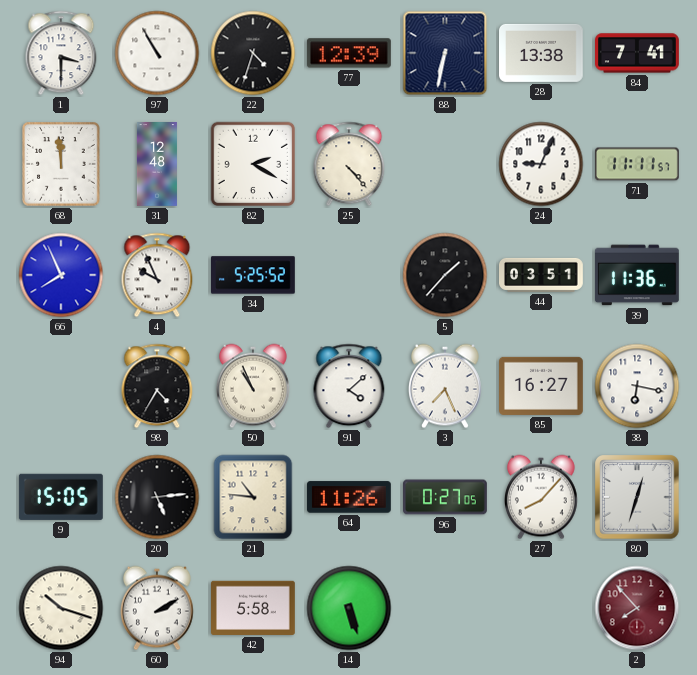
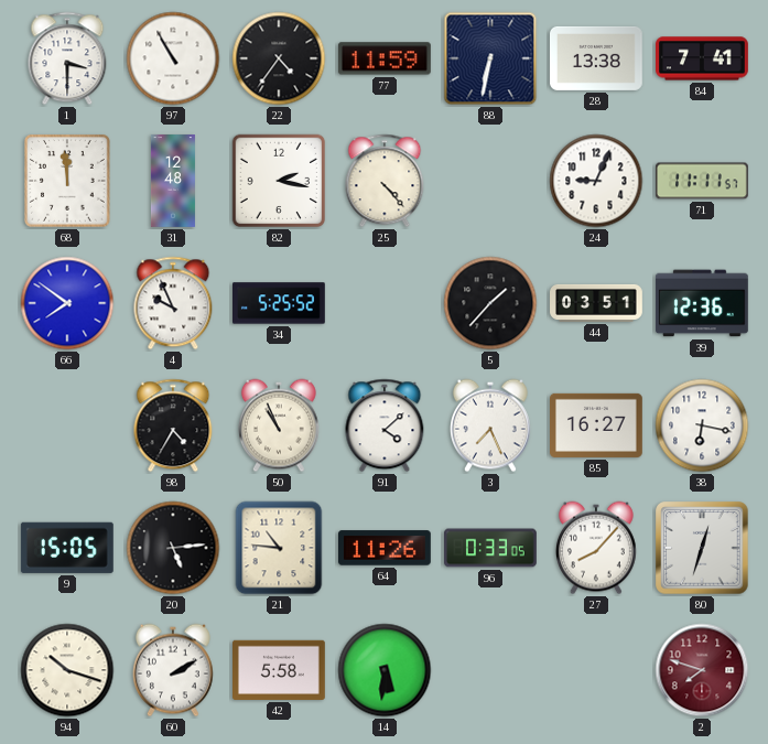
22: 4:33 -> 4:36 (279, 58)
77: 12:39 -> 11:59 (385, 58)
82: 2:20 -> 2:17 (279, 181)
66: 7:56 -> 7:51 (67, 303)
39: 11:36 -> 12:36 (702, 303)
96: 0:27 -> 0:33 (491, 548)
14: 5:27 -> 5:31 (385, 670)
2: 7:53 -> 7:48 (702, 670)
